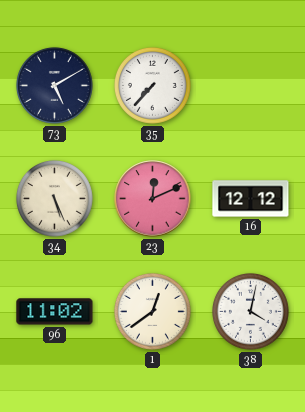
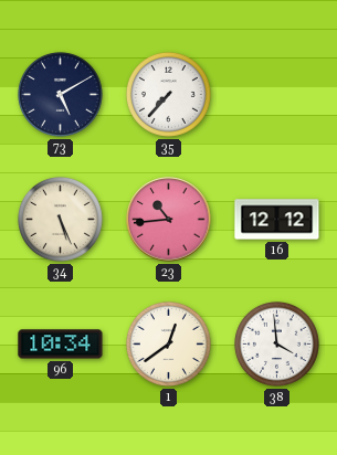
23: 12:11 -> 10:44 (169, 220)
96: 11:02 -> 10:34 (61, 345)
38: 4:02 -> 3:59 (276, 343)
